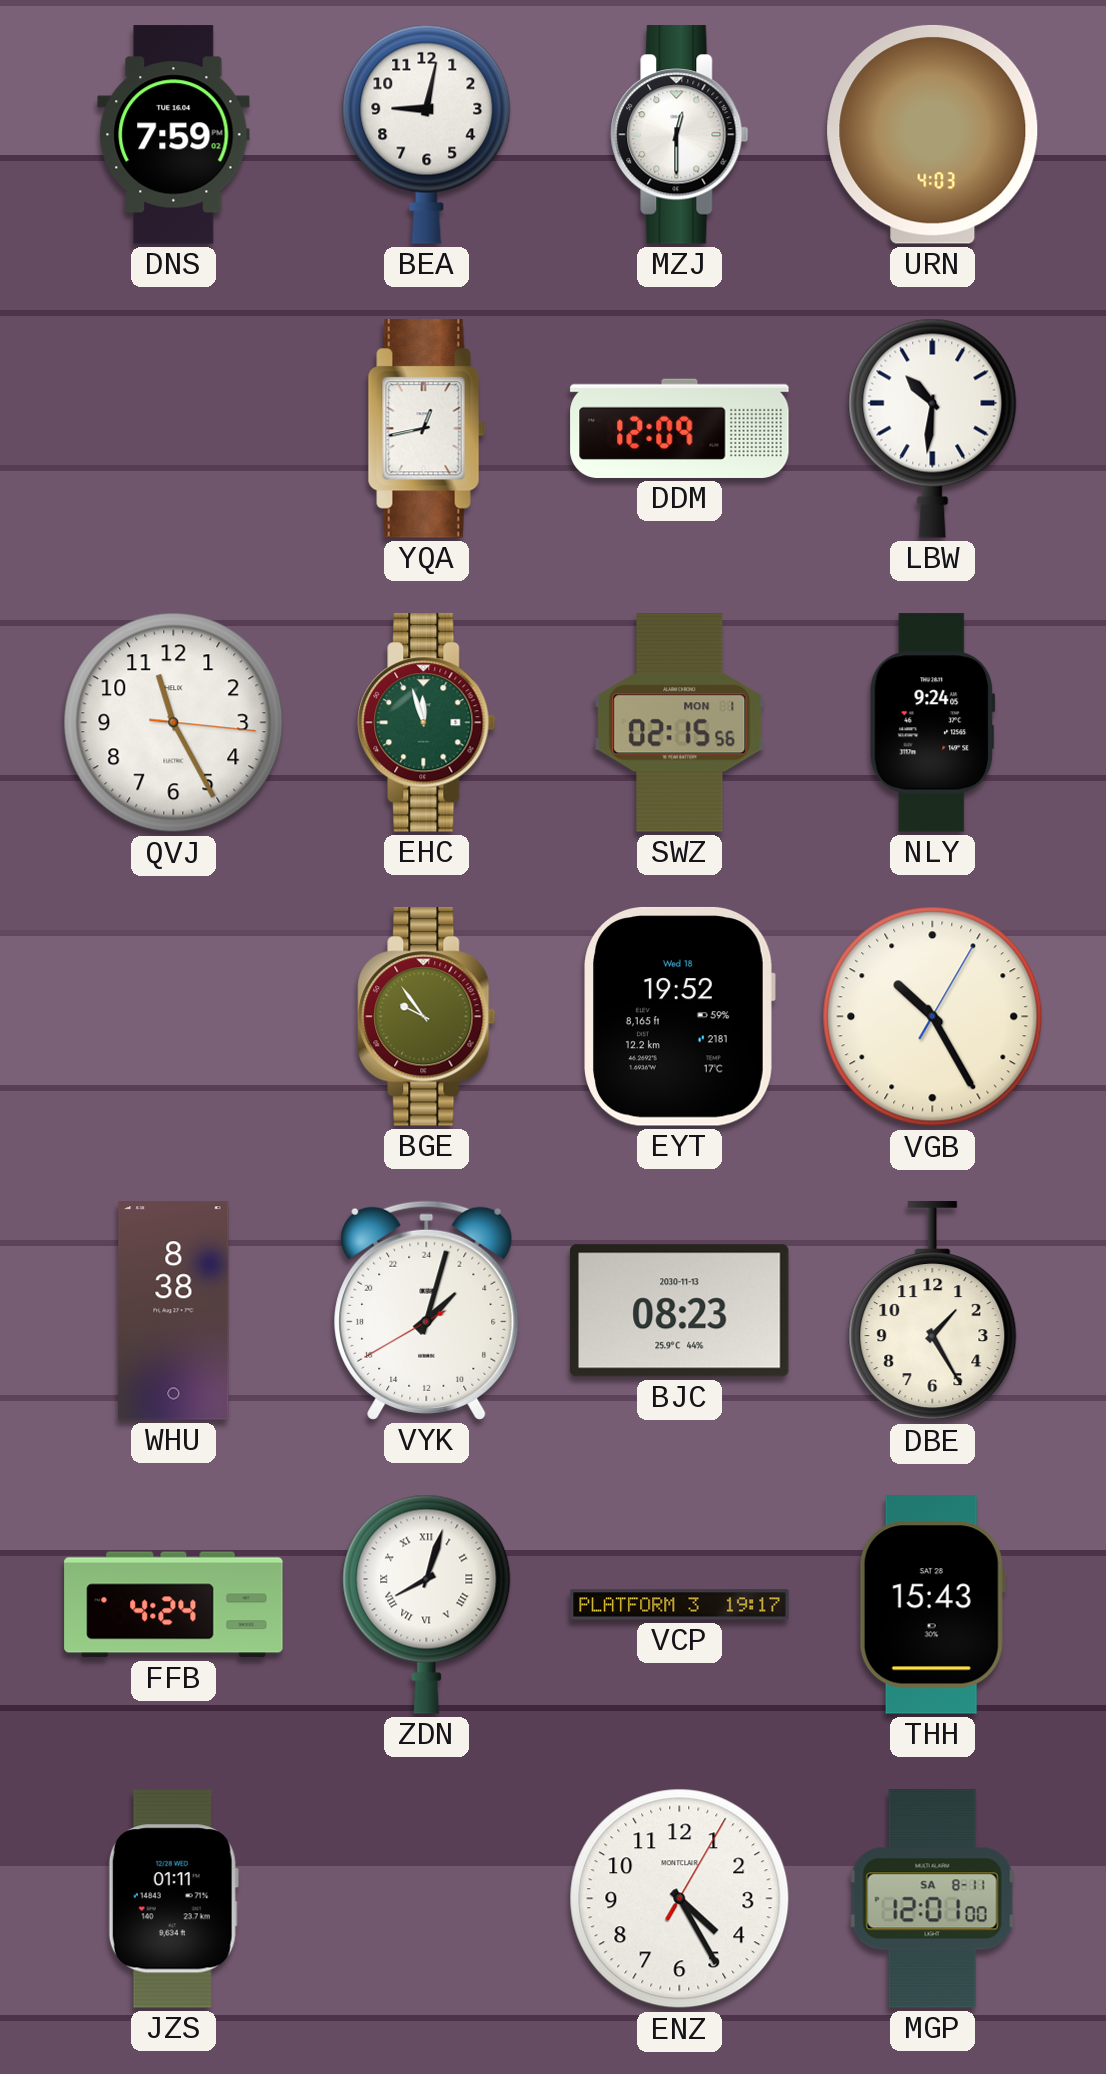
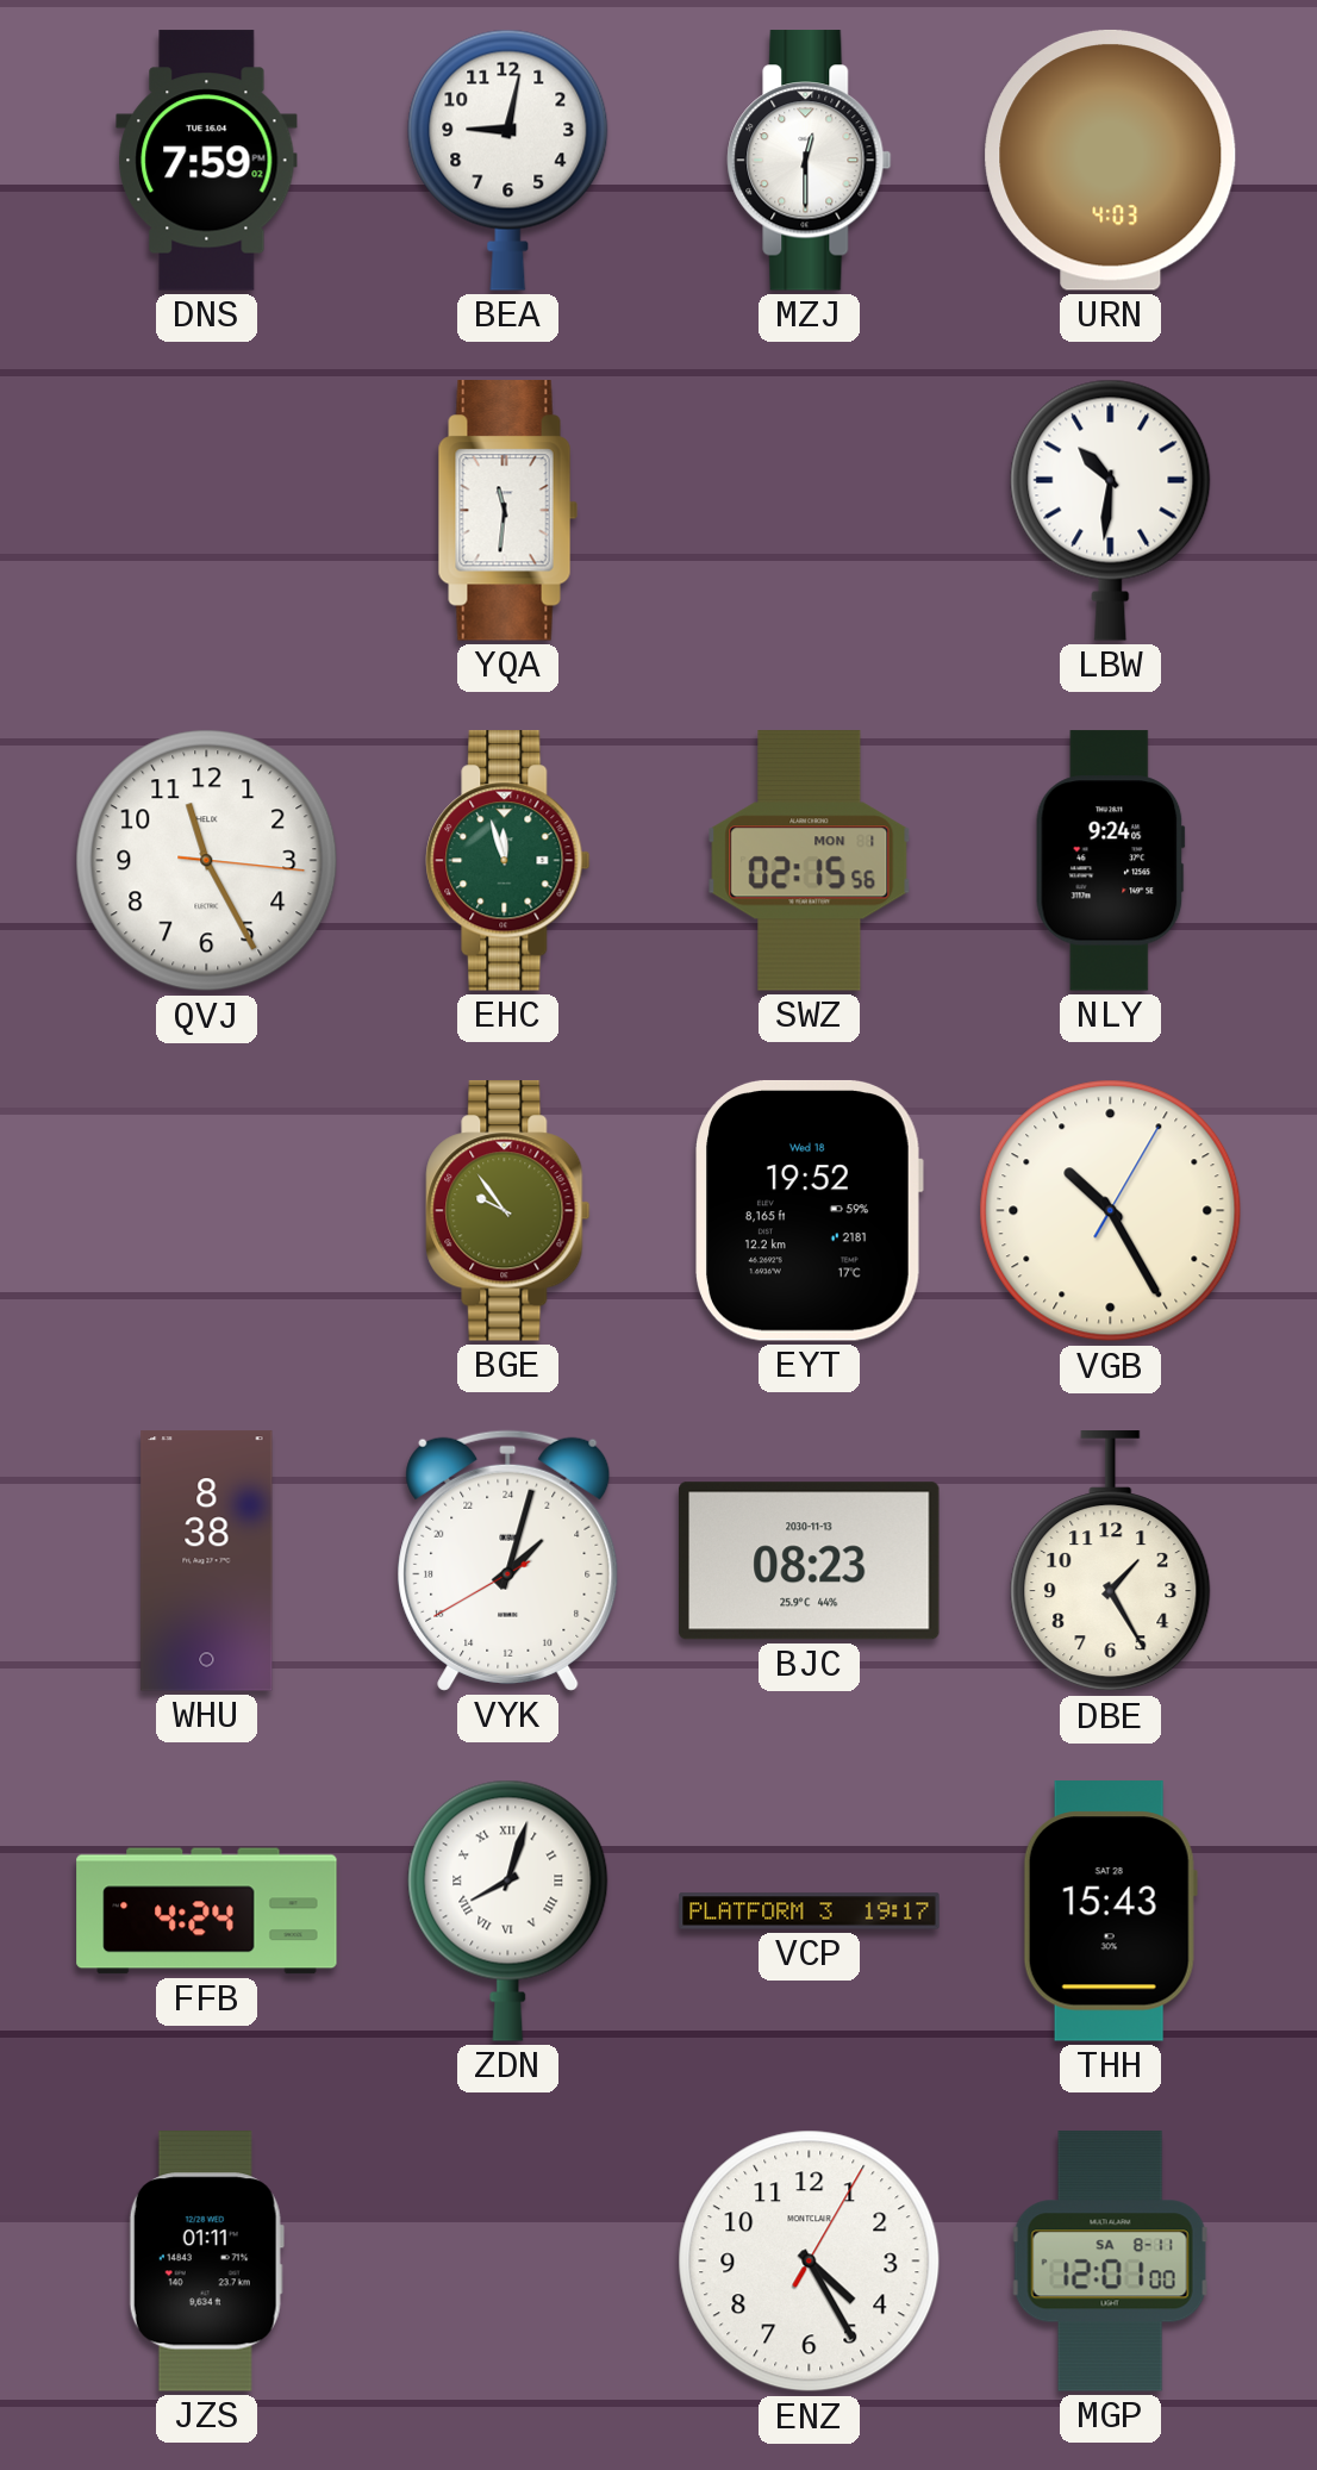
YQA: 12:43 -> 11:31 (507, 511)
DDM: 12:09 -> none (680, 428)
